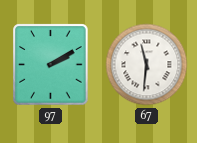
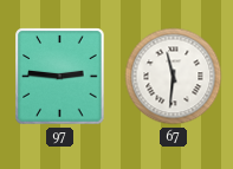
97: 2:10 -> 2:46 (60, 77)
